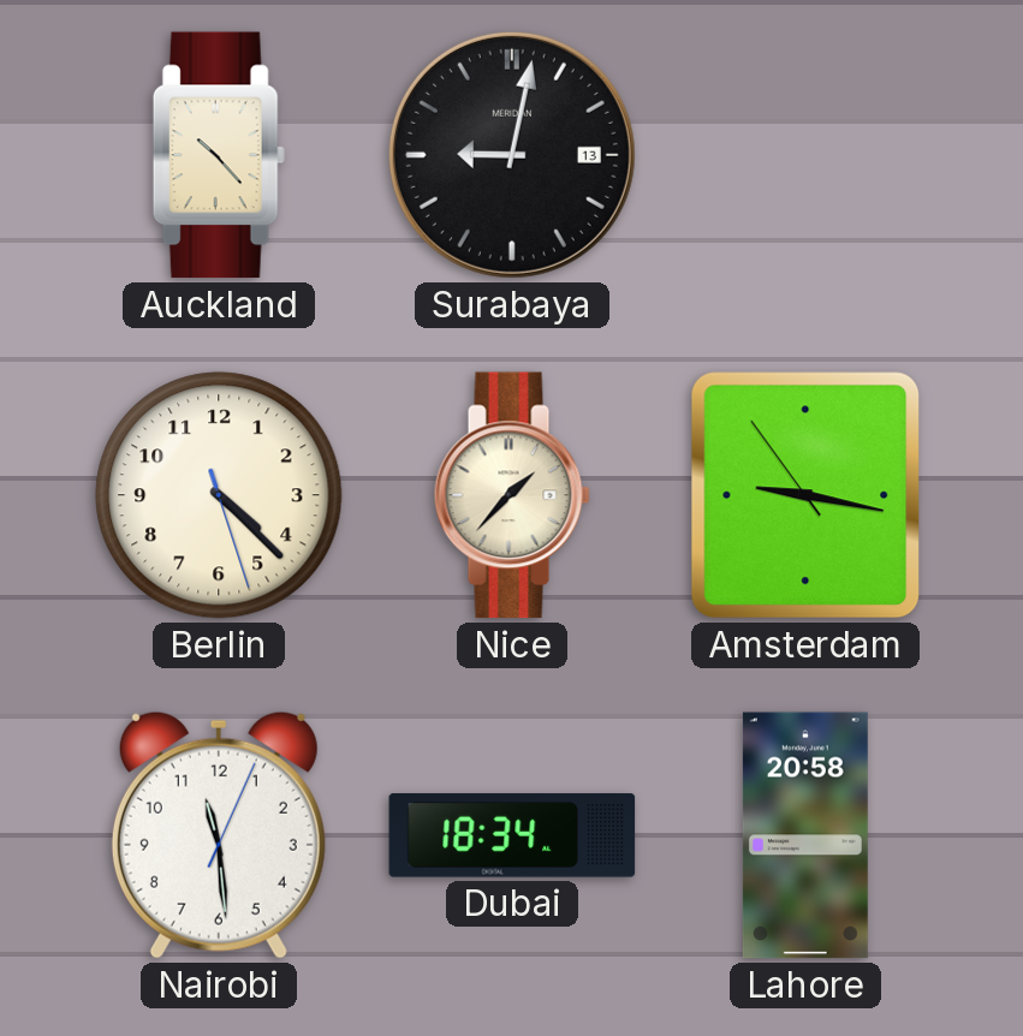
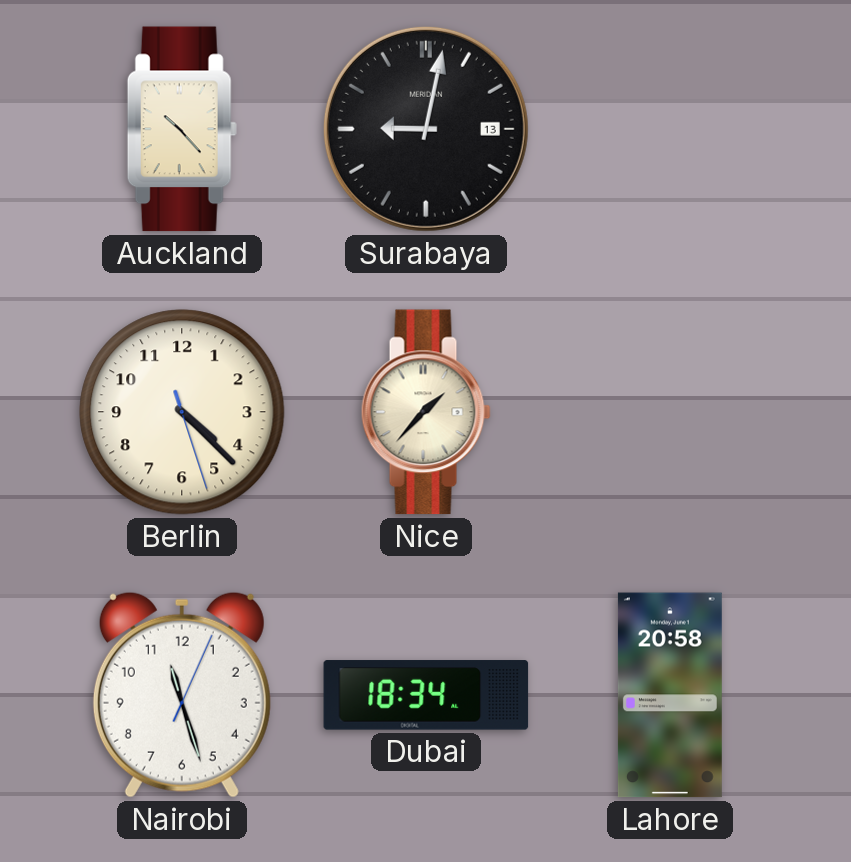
Amsterdam: 9:16 -> none (805, 495)
Nairobi: 11:29 -> 11:27 (182, 695)
